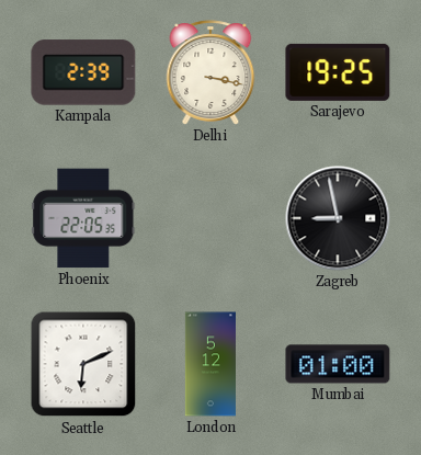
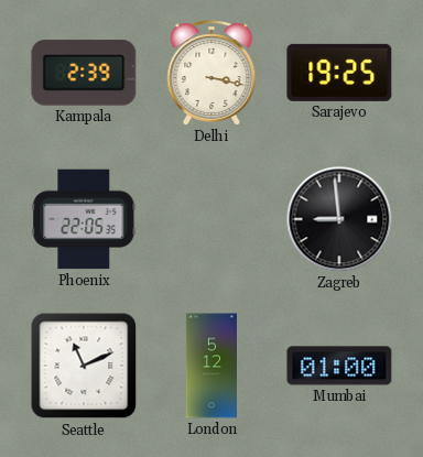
Zagreb: 8:58 -> 8:59 (339, 219)
Seattle: 6:11 -> 11:11 (84, 366)
